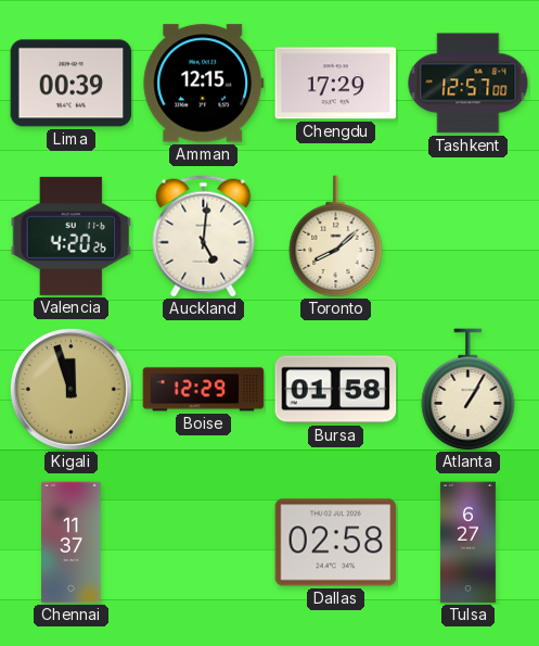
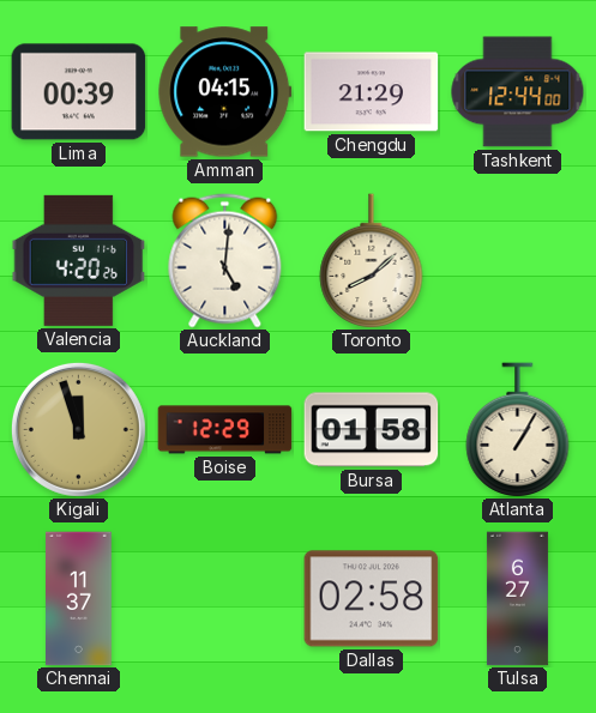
Amman: 12:15 -> 04:15 (225, 92)
Chengdu: 17:29 -> 21:29 (372, 92)
Tashkent: 12:57 -> 12:44 (518, 92)
